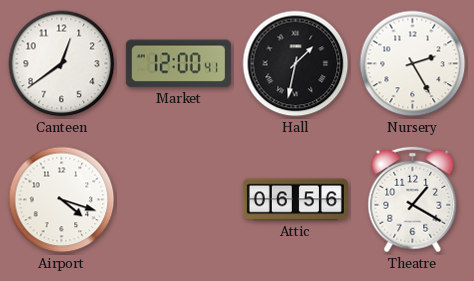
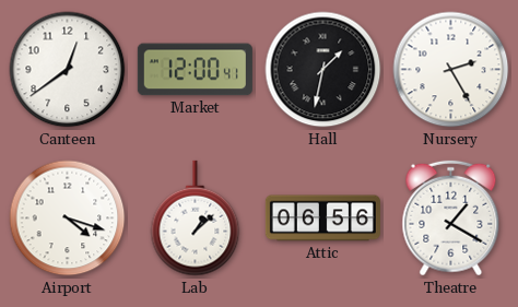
Lab: none -> 1:08 (196, 219)
